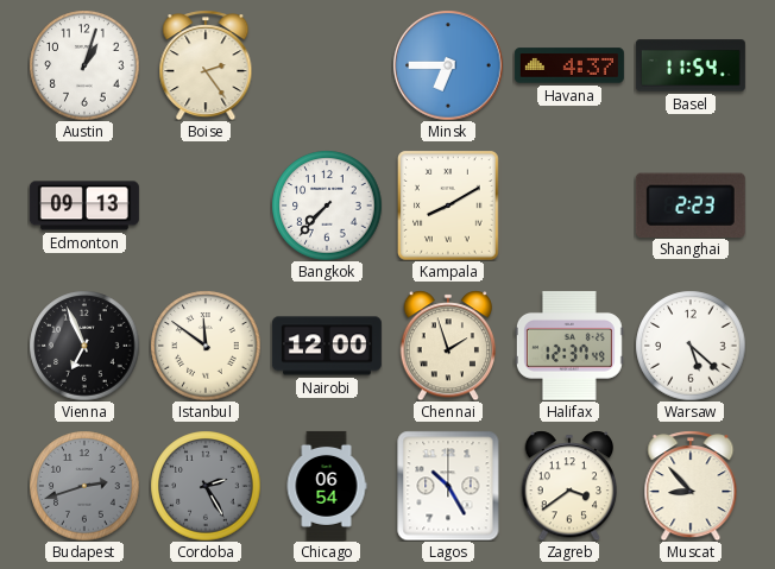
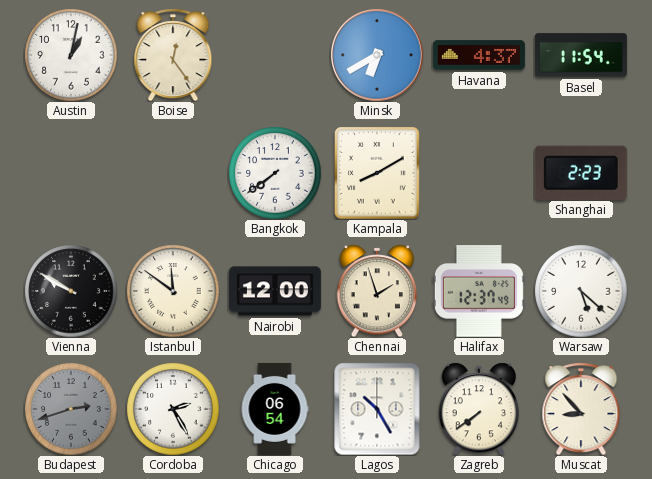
Austin: 1:03 -> 1:02 (71, 55)
Boise: 2:24 -> 12:24 (173, 55)
Minsk: 6:45 -> 6:40 (377, 55)
Edmonton: 09:13 -> none (84, 206)
Bangkok: 7:37 -> 7:39 (275, 173)
Vienna: 6:56 -> 9:50 (71, 291)
Cordoba dial: grey -> white (173, 409)
Zagreb: 3:39 -> 7:39 (479, 409)
